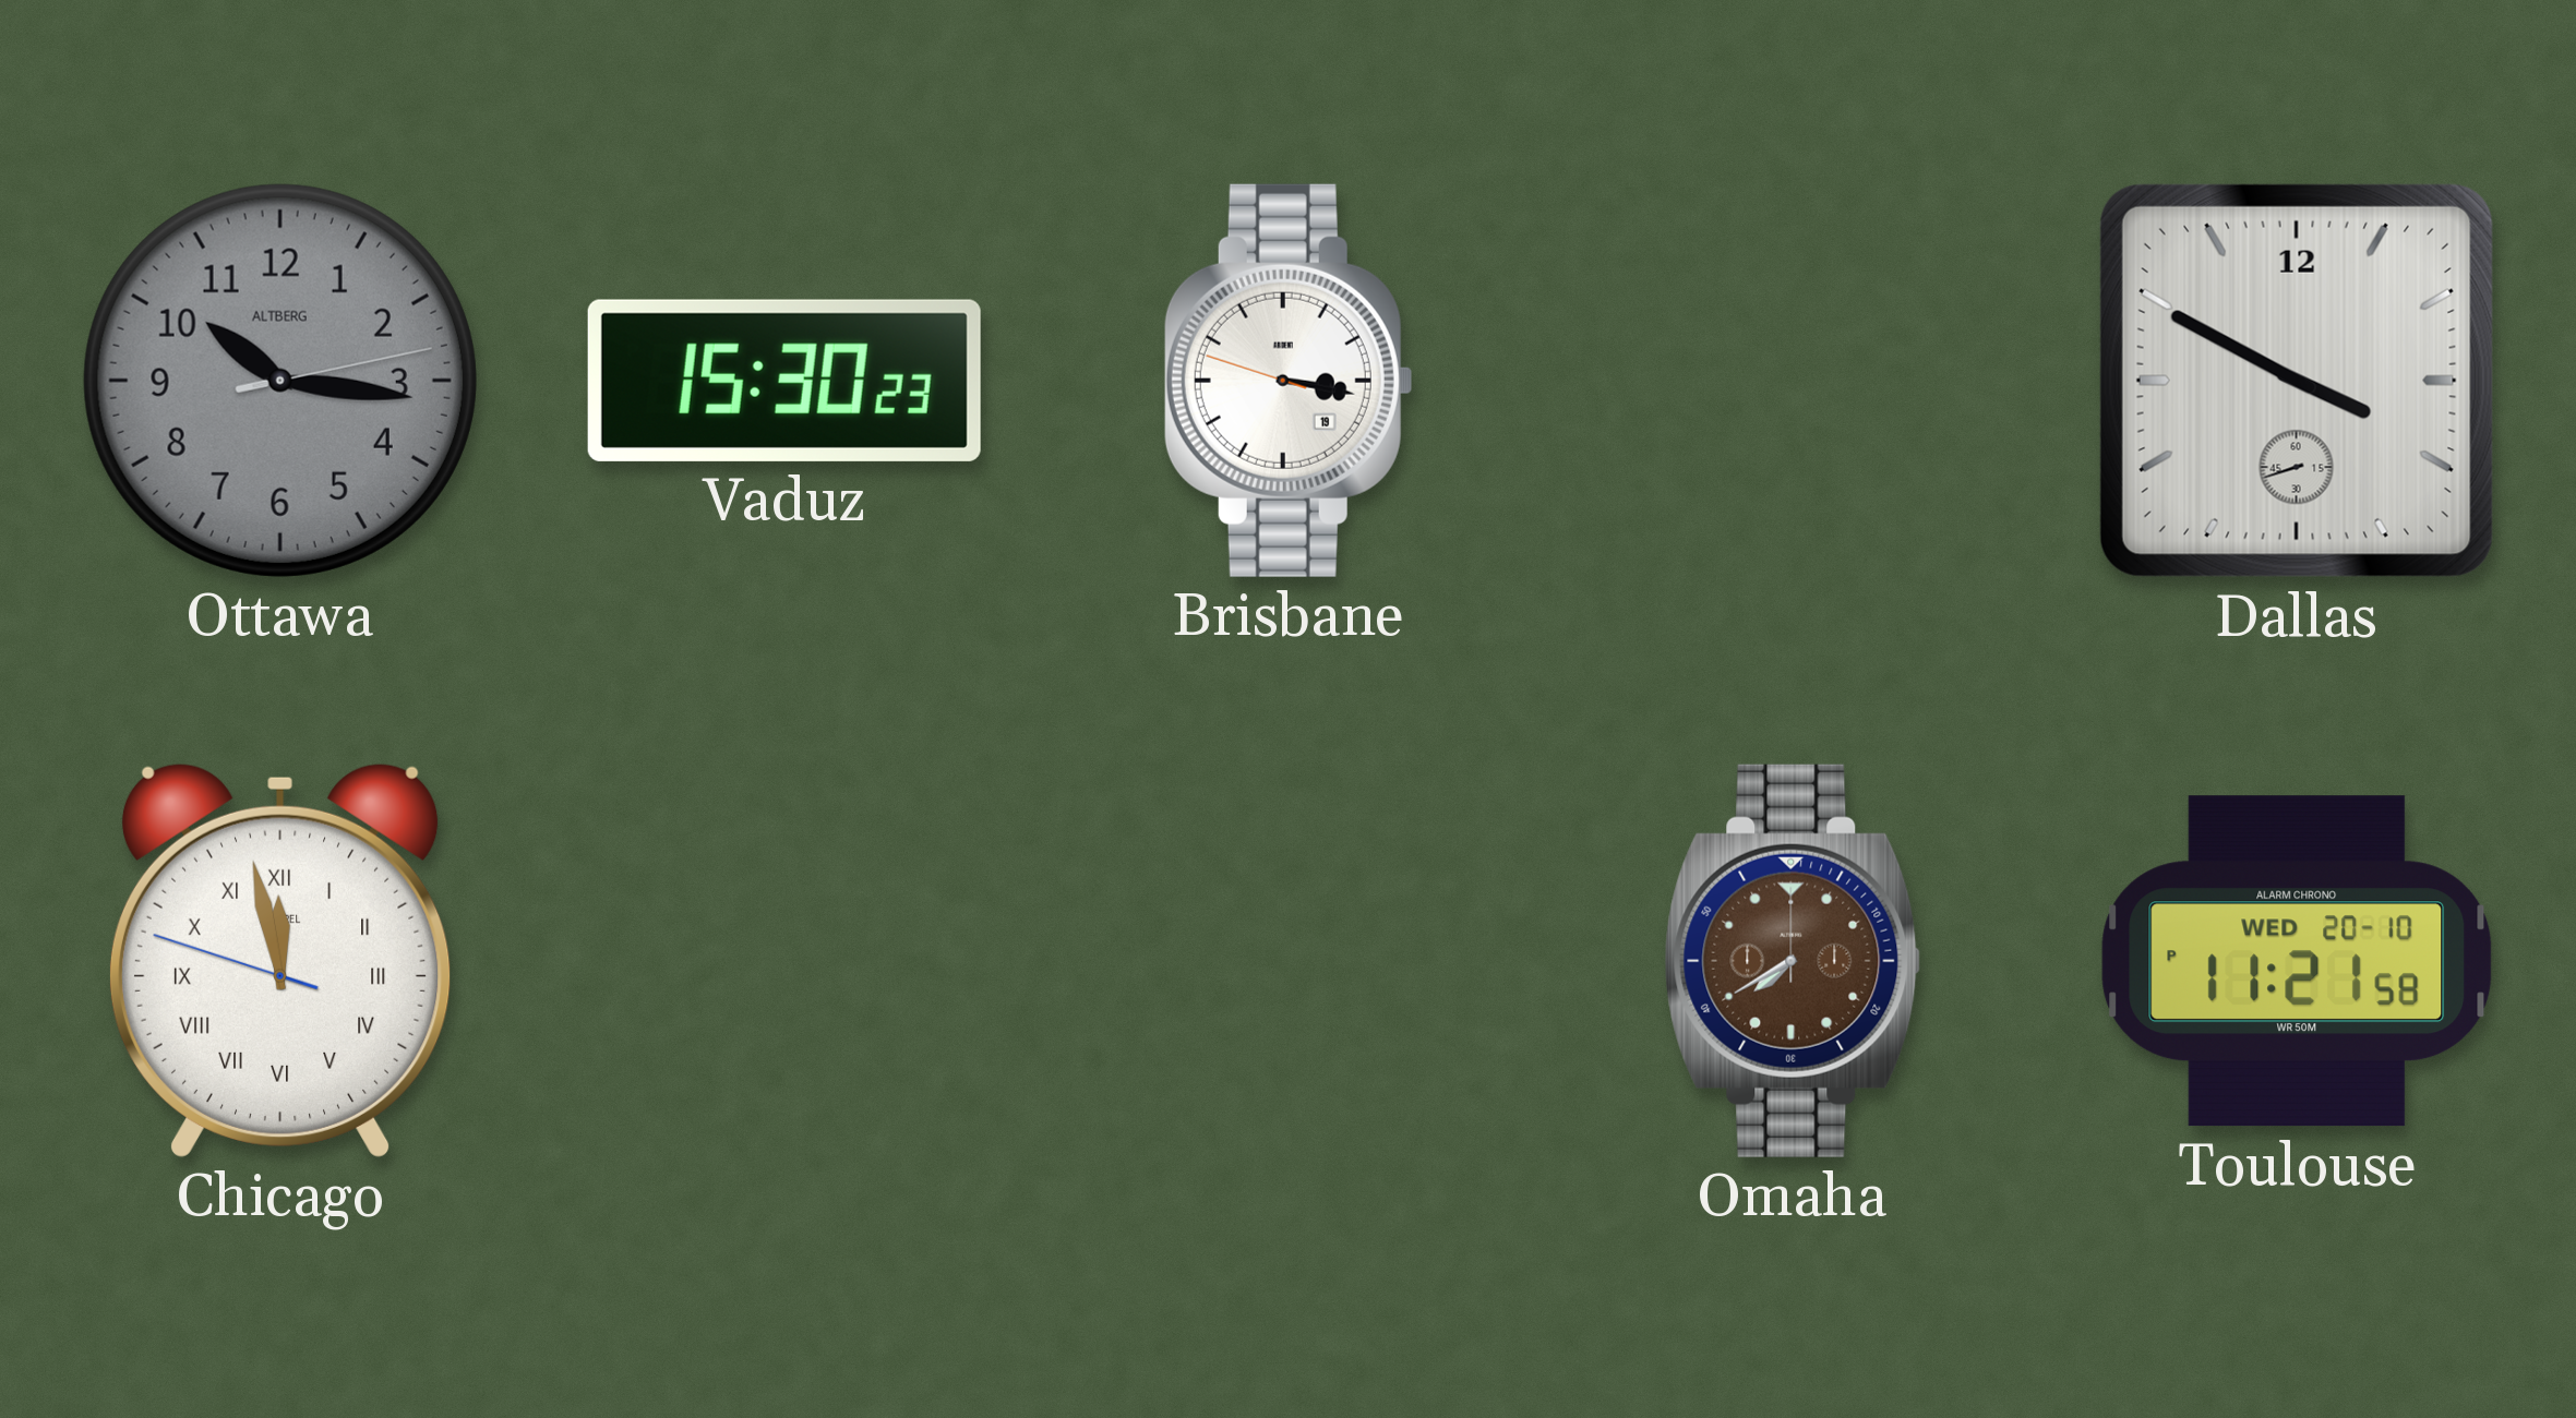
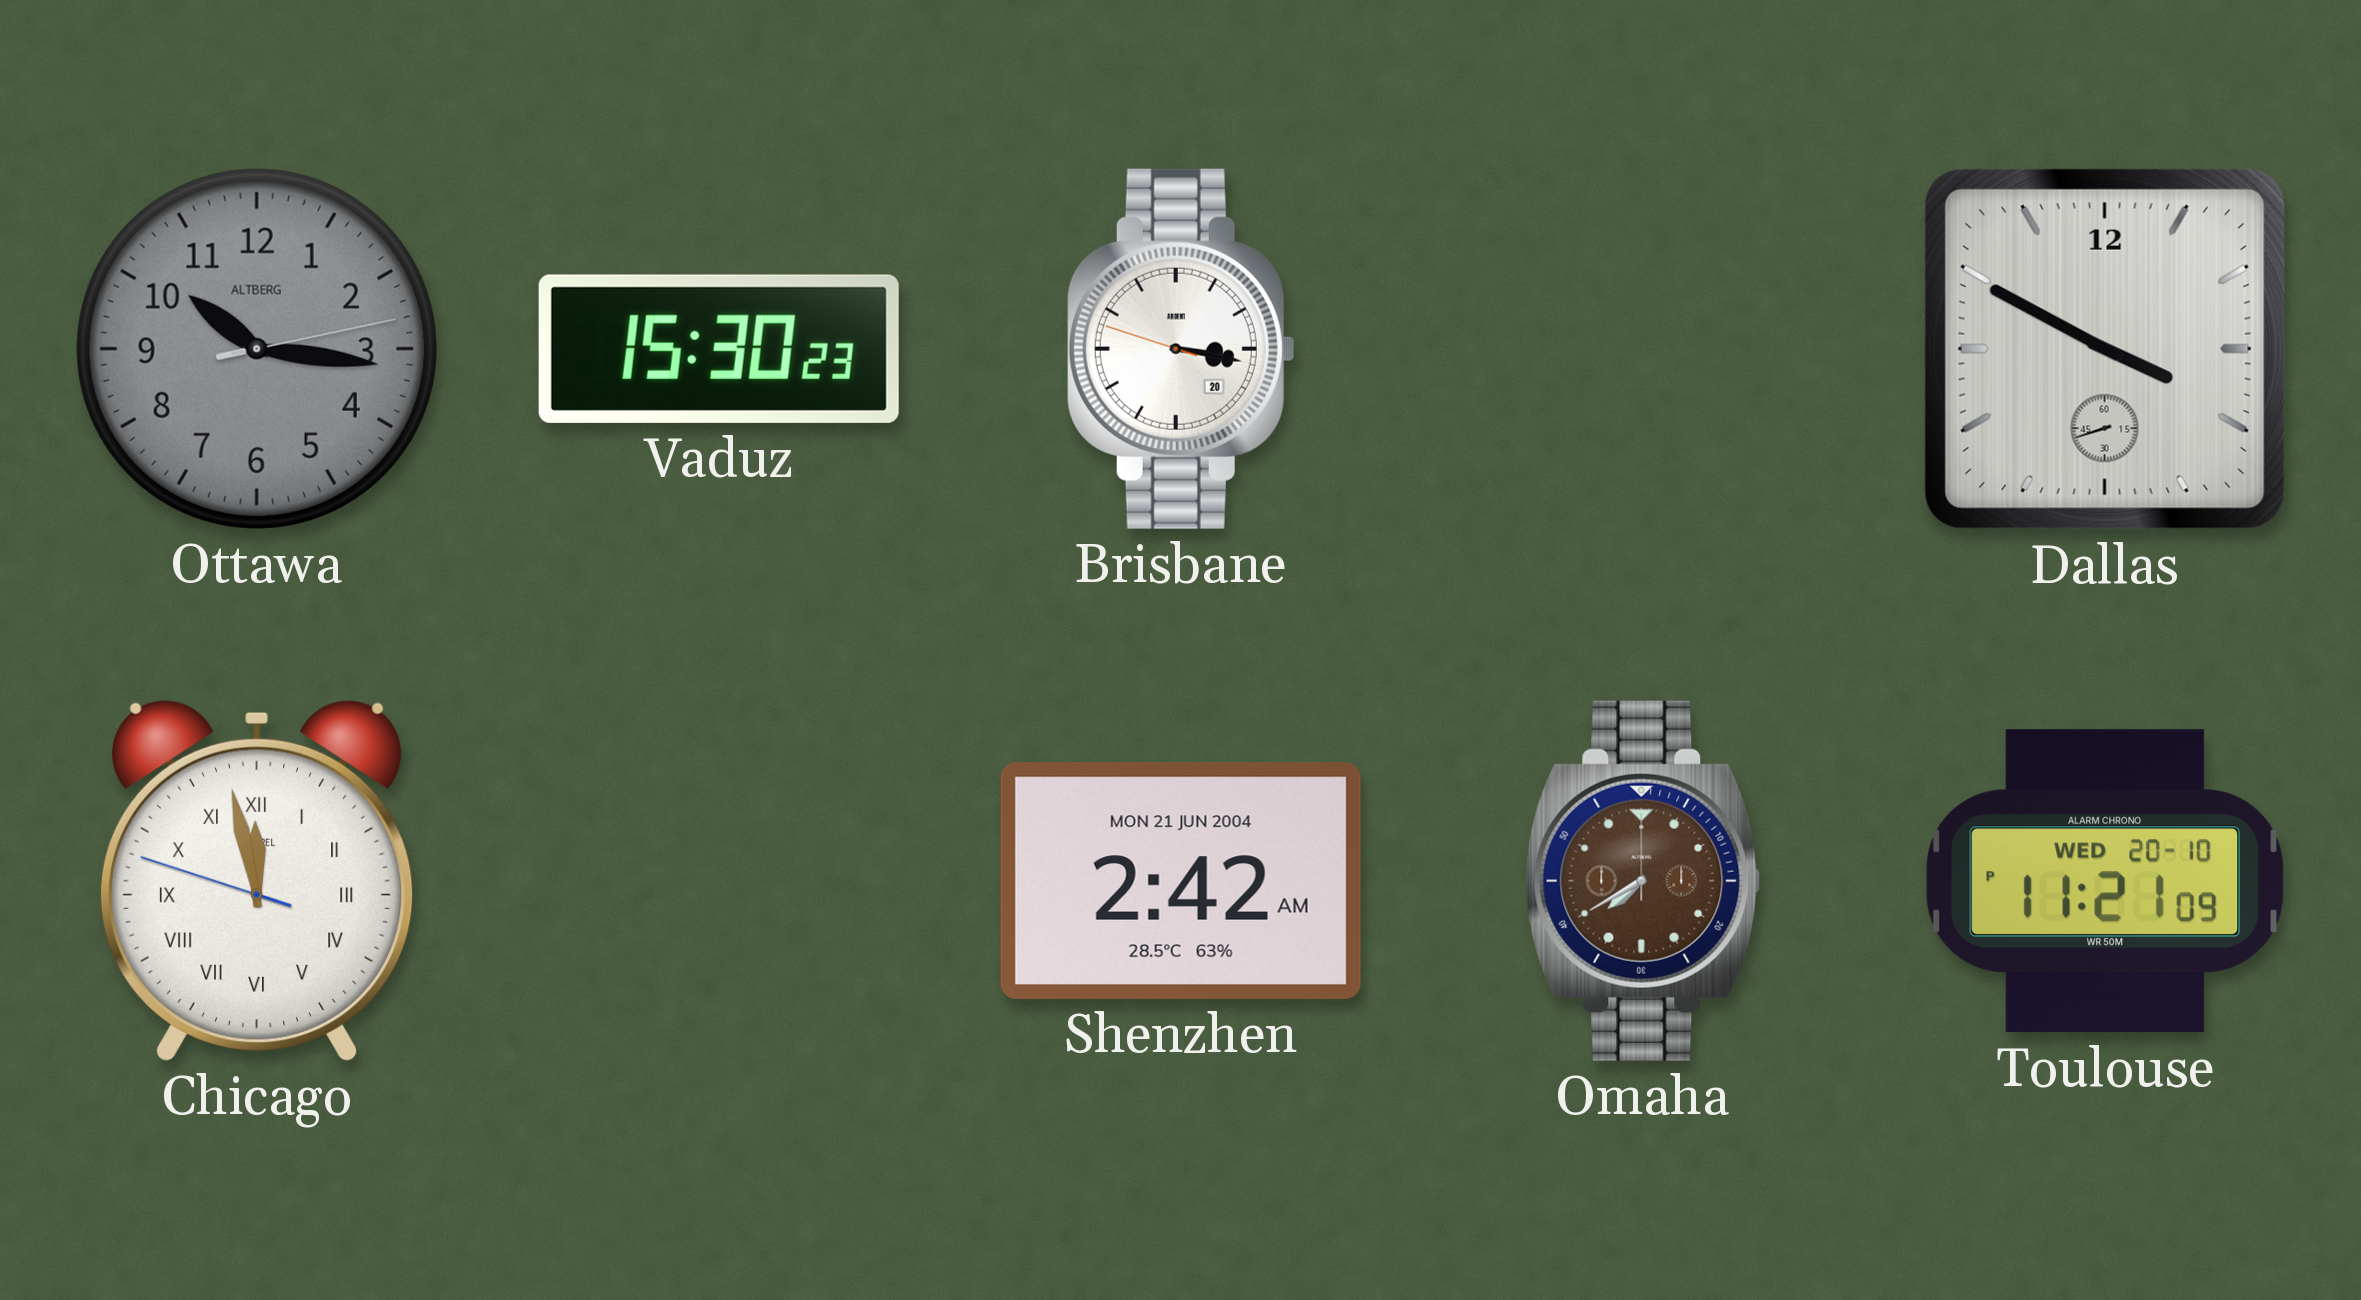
Brisbane date: 19 -> 20 (1181, 349)
Shenzhen: none -> 2:42 (1181, 881)
Toulouse: 11:21:58 PM -> 11:21:09 PM (2105, 881)
